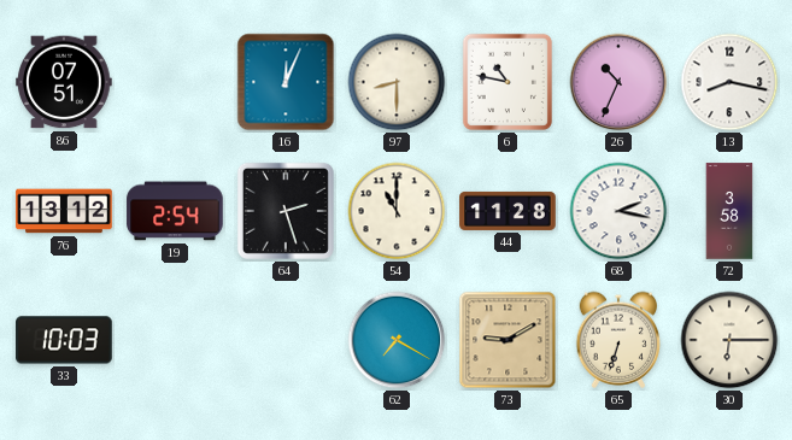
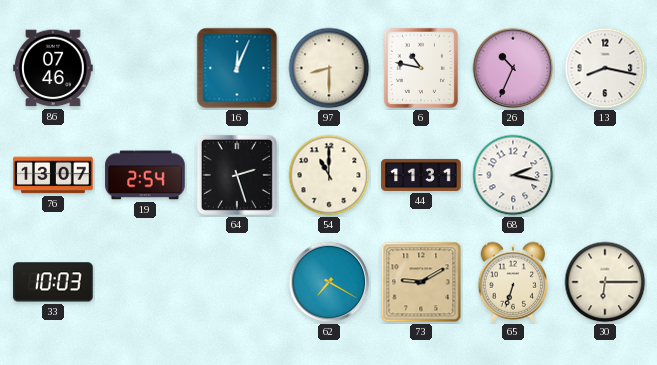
86: 07:51 -> 07:46 (53, 68)
76: 13:12 -> 13:07 (53, 175)
44: 11:28 -> 11:31 (421, 175)
72: 3:58 -> none (729, 211)
